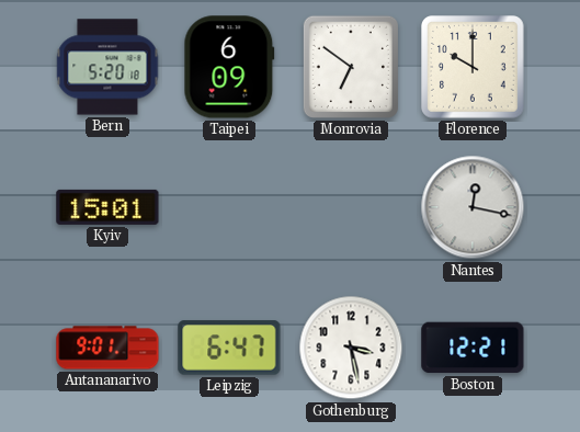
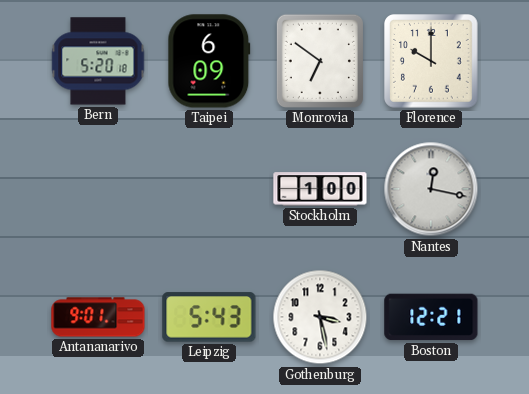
Kyiv: 15:01 -> none (107, 207)
Stockholm: none -> 1:00 (320, 189)
Leipzig: 6:47 -> 5:43 (209, 317)
